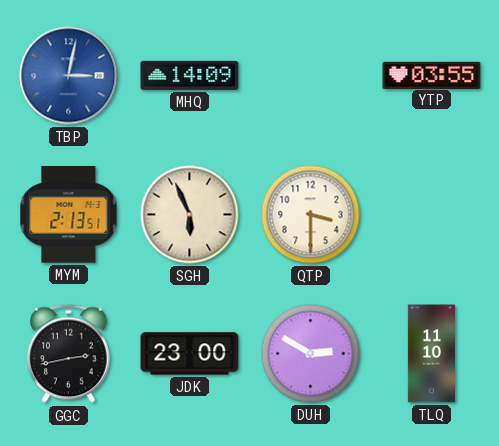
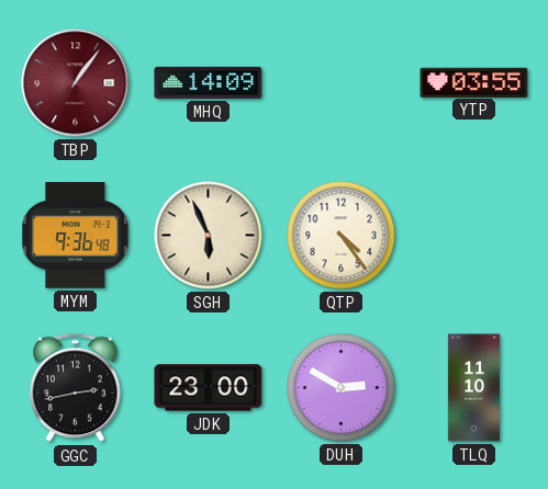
TBP: 3:02 -> 1:06 (76, 83)
TBP dial: blue -> burgundy (76, 83)
MYM: 2:13 -> 9:36 (76, 236)
QTP: 3:30 -> 4:24 (342, 236)
